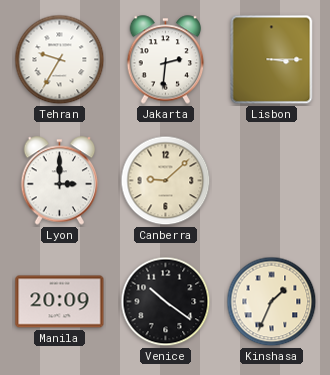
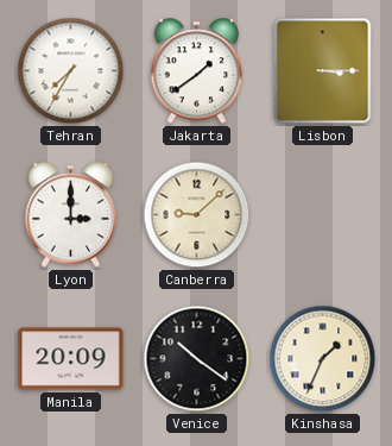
Tehran: 9:35 -> 7:35 (71, 71)
Jakarta: 2:31 -> 1:39 (197, 71)
